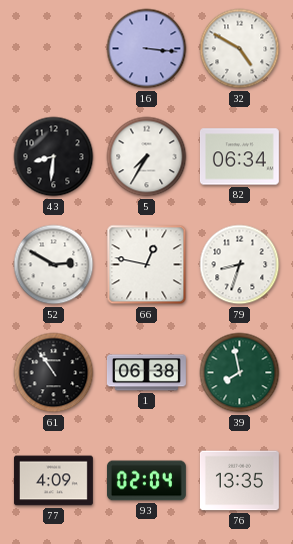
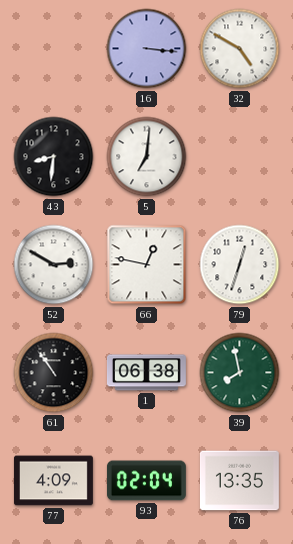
5: 7:35 -> 7:01 (147, 157)
82: 06:34 -> none (239, 157)
79: 8:33 -> 12:33 (240, 265)
